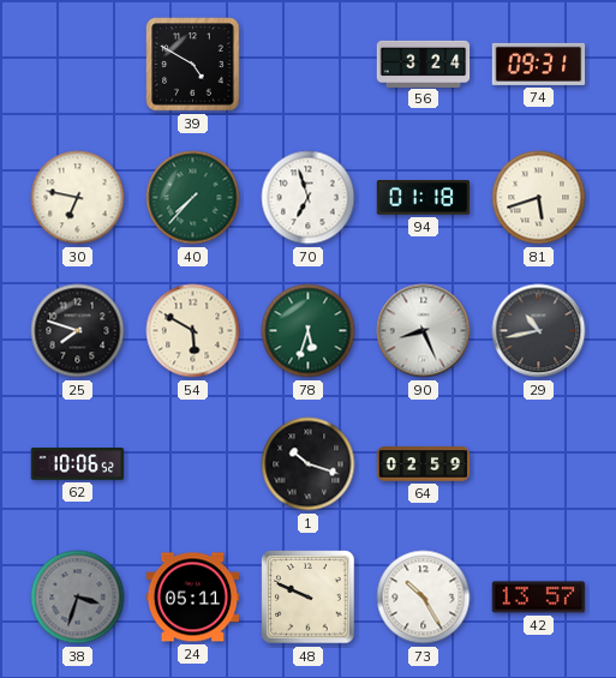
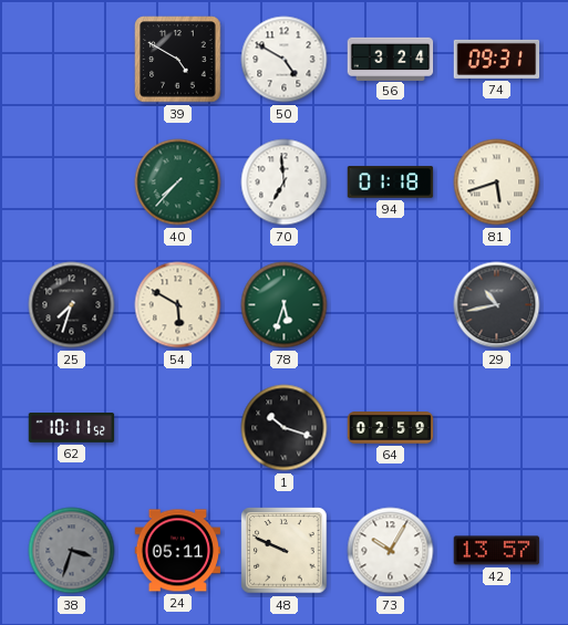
50: none -> 4:50 (285, 60)
30: 6:47 -> none (78, 198)
70: 6:57 -> 6:59 (285, 183)
25: 7:48 -> 7:33 (72, 305)
90: 8:26 -> none (424, 331)
62: 10:06 -> 10:11 (72, 428)
73: 10:25 -> 10:05 (391, 551)
